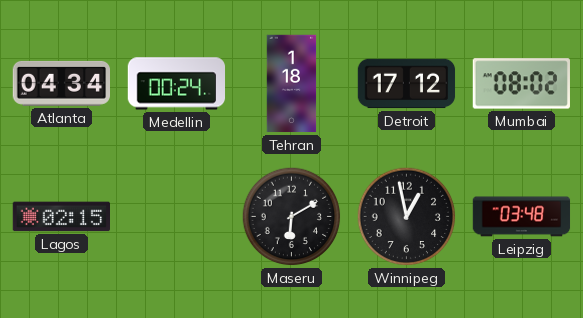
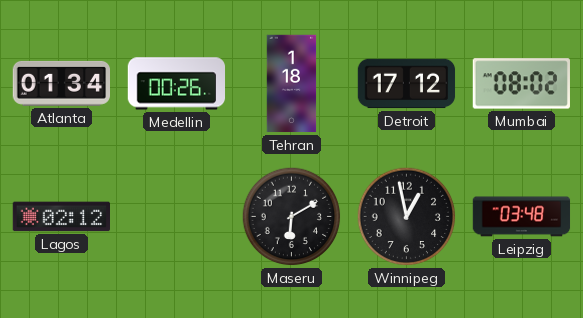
Atlanta: 04:34 -> 01:34 (61, 83)
Medellin: 00:24 -> 00:26 (177, 84)
Lagos: 02:15 -> 02:12 (61, 217)
